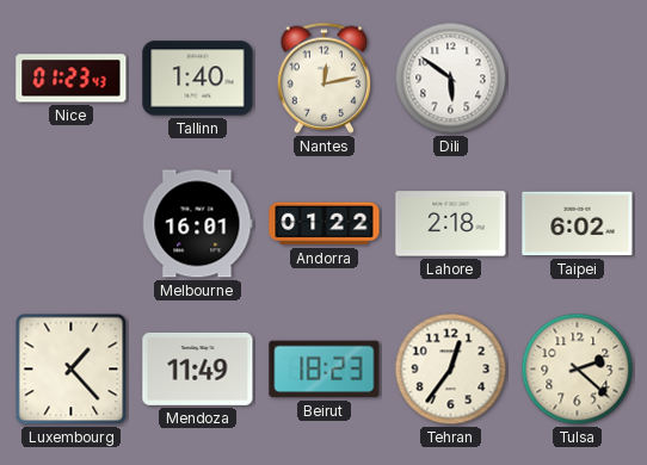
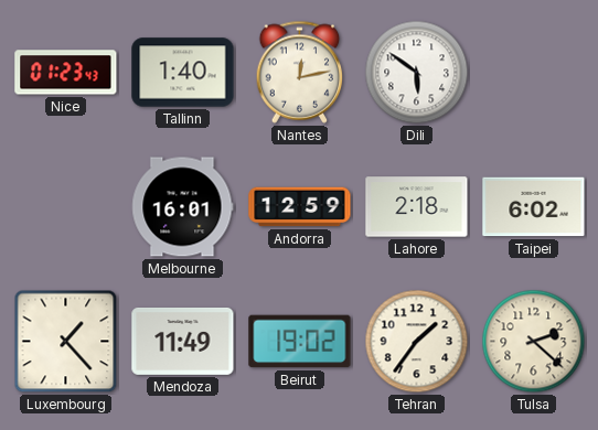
Andorra: 01:22 -> 12:59 (300, 207)
Beirut: 18:23 -> 19:02 (300, 342)
Tehran: 12:36 -> 1:36 (417, 342)
